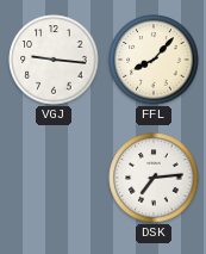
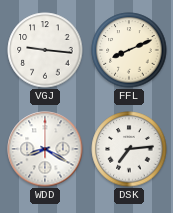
FFL: 8:07 -> 8:11 (129, 50)
WDD: none -> 8:20 (45, 149)
